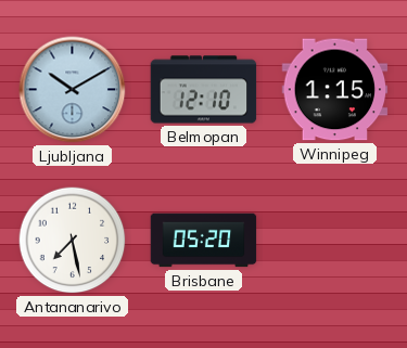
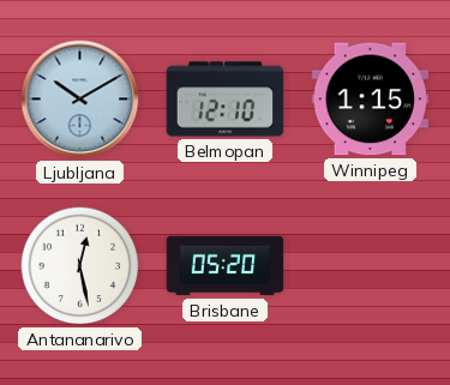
Antananarivo: 7:28 -> 12:28 (80, 266)
